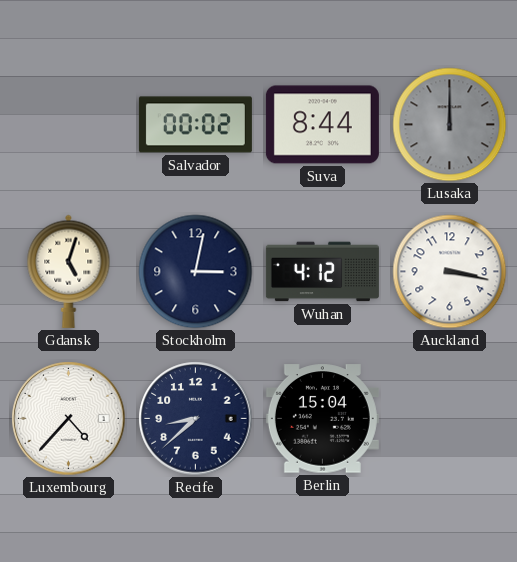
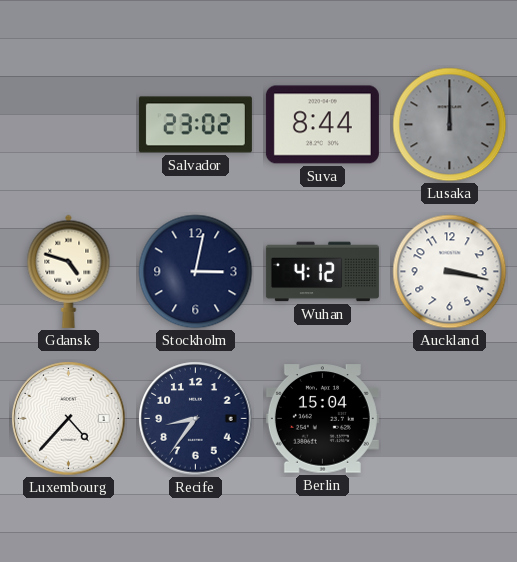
Salvador: 00:02 -> 23:02 (195, 125)
Gdansk: 5:03 -> 4:48 (69, 271)
Recife: 8:38 -> 8:36 (196, 419)
